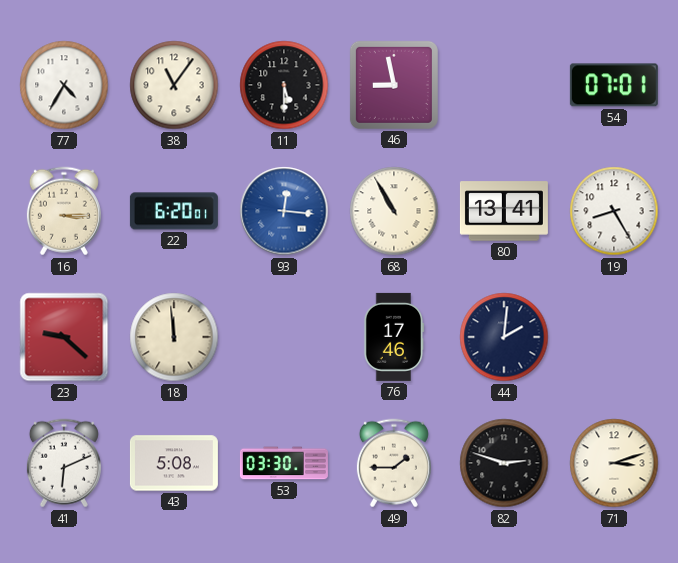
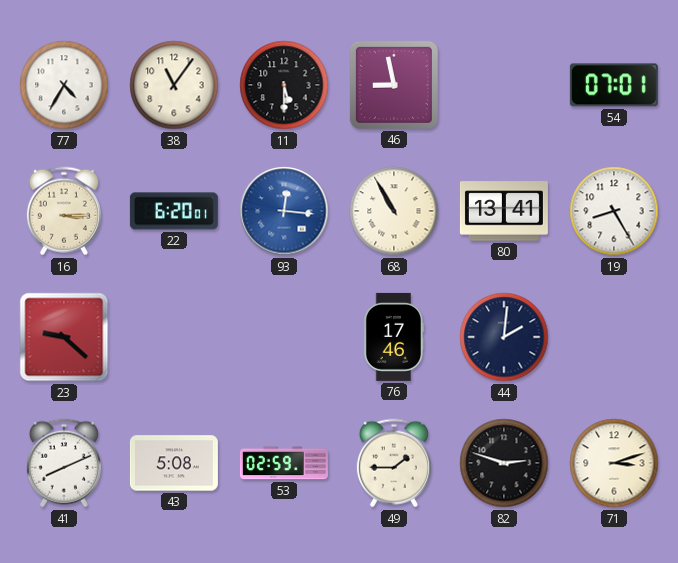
18: 11:59 -> none (174, 337)
41: 6:11 -> 8:11 (64, 463)
53: 03:30 -> 02:59 (284, 463)
